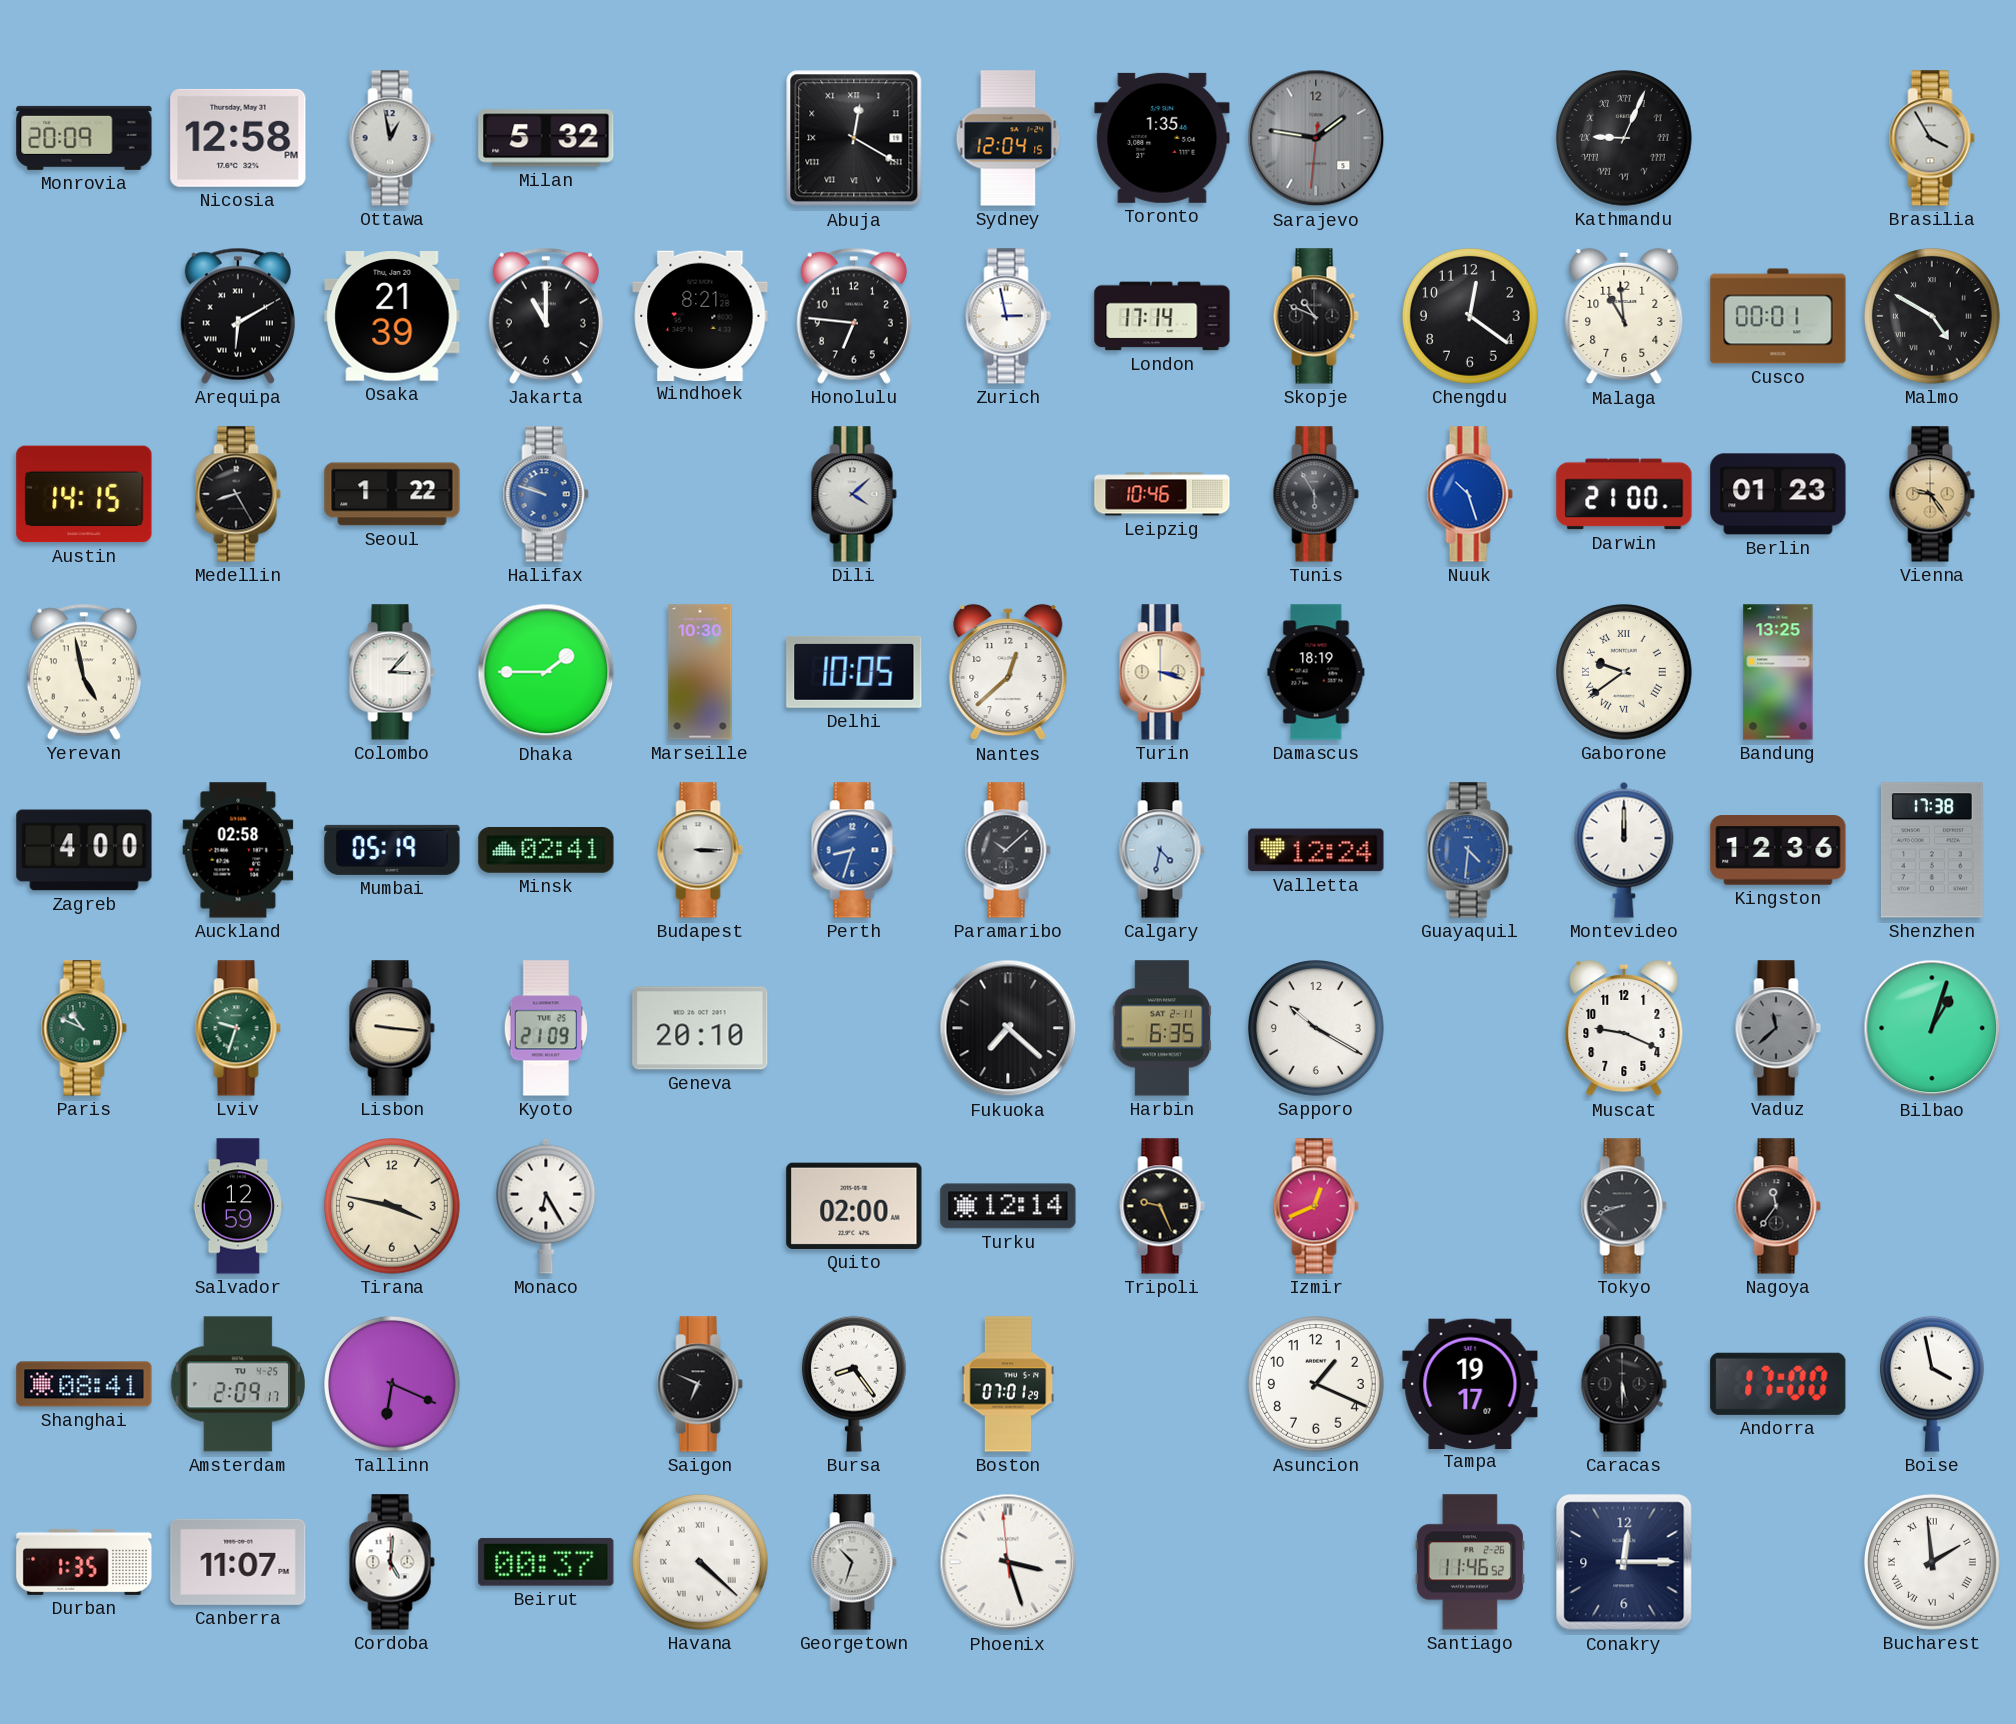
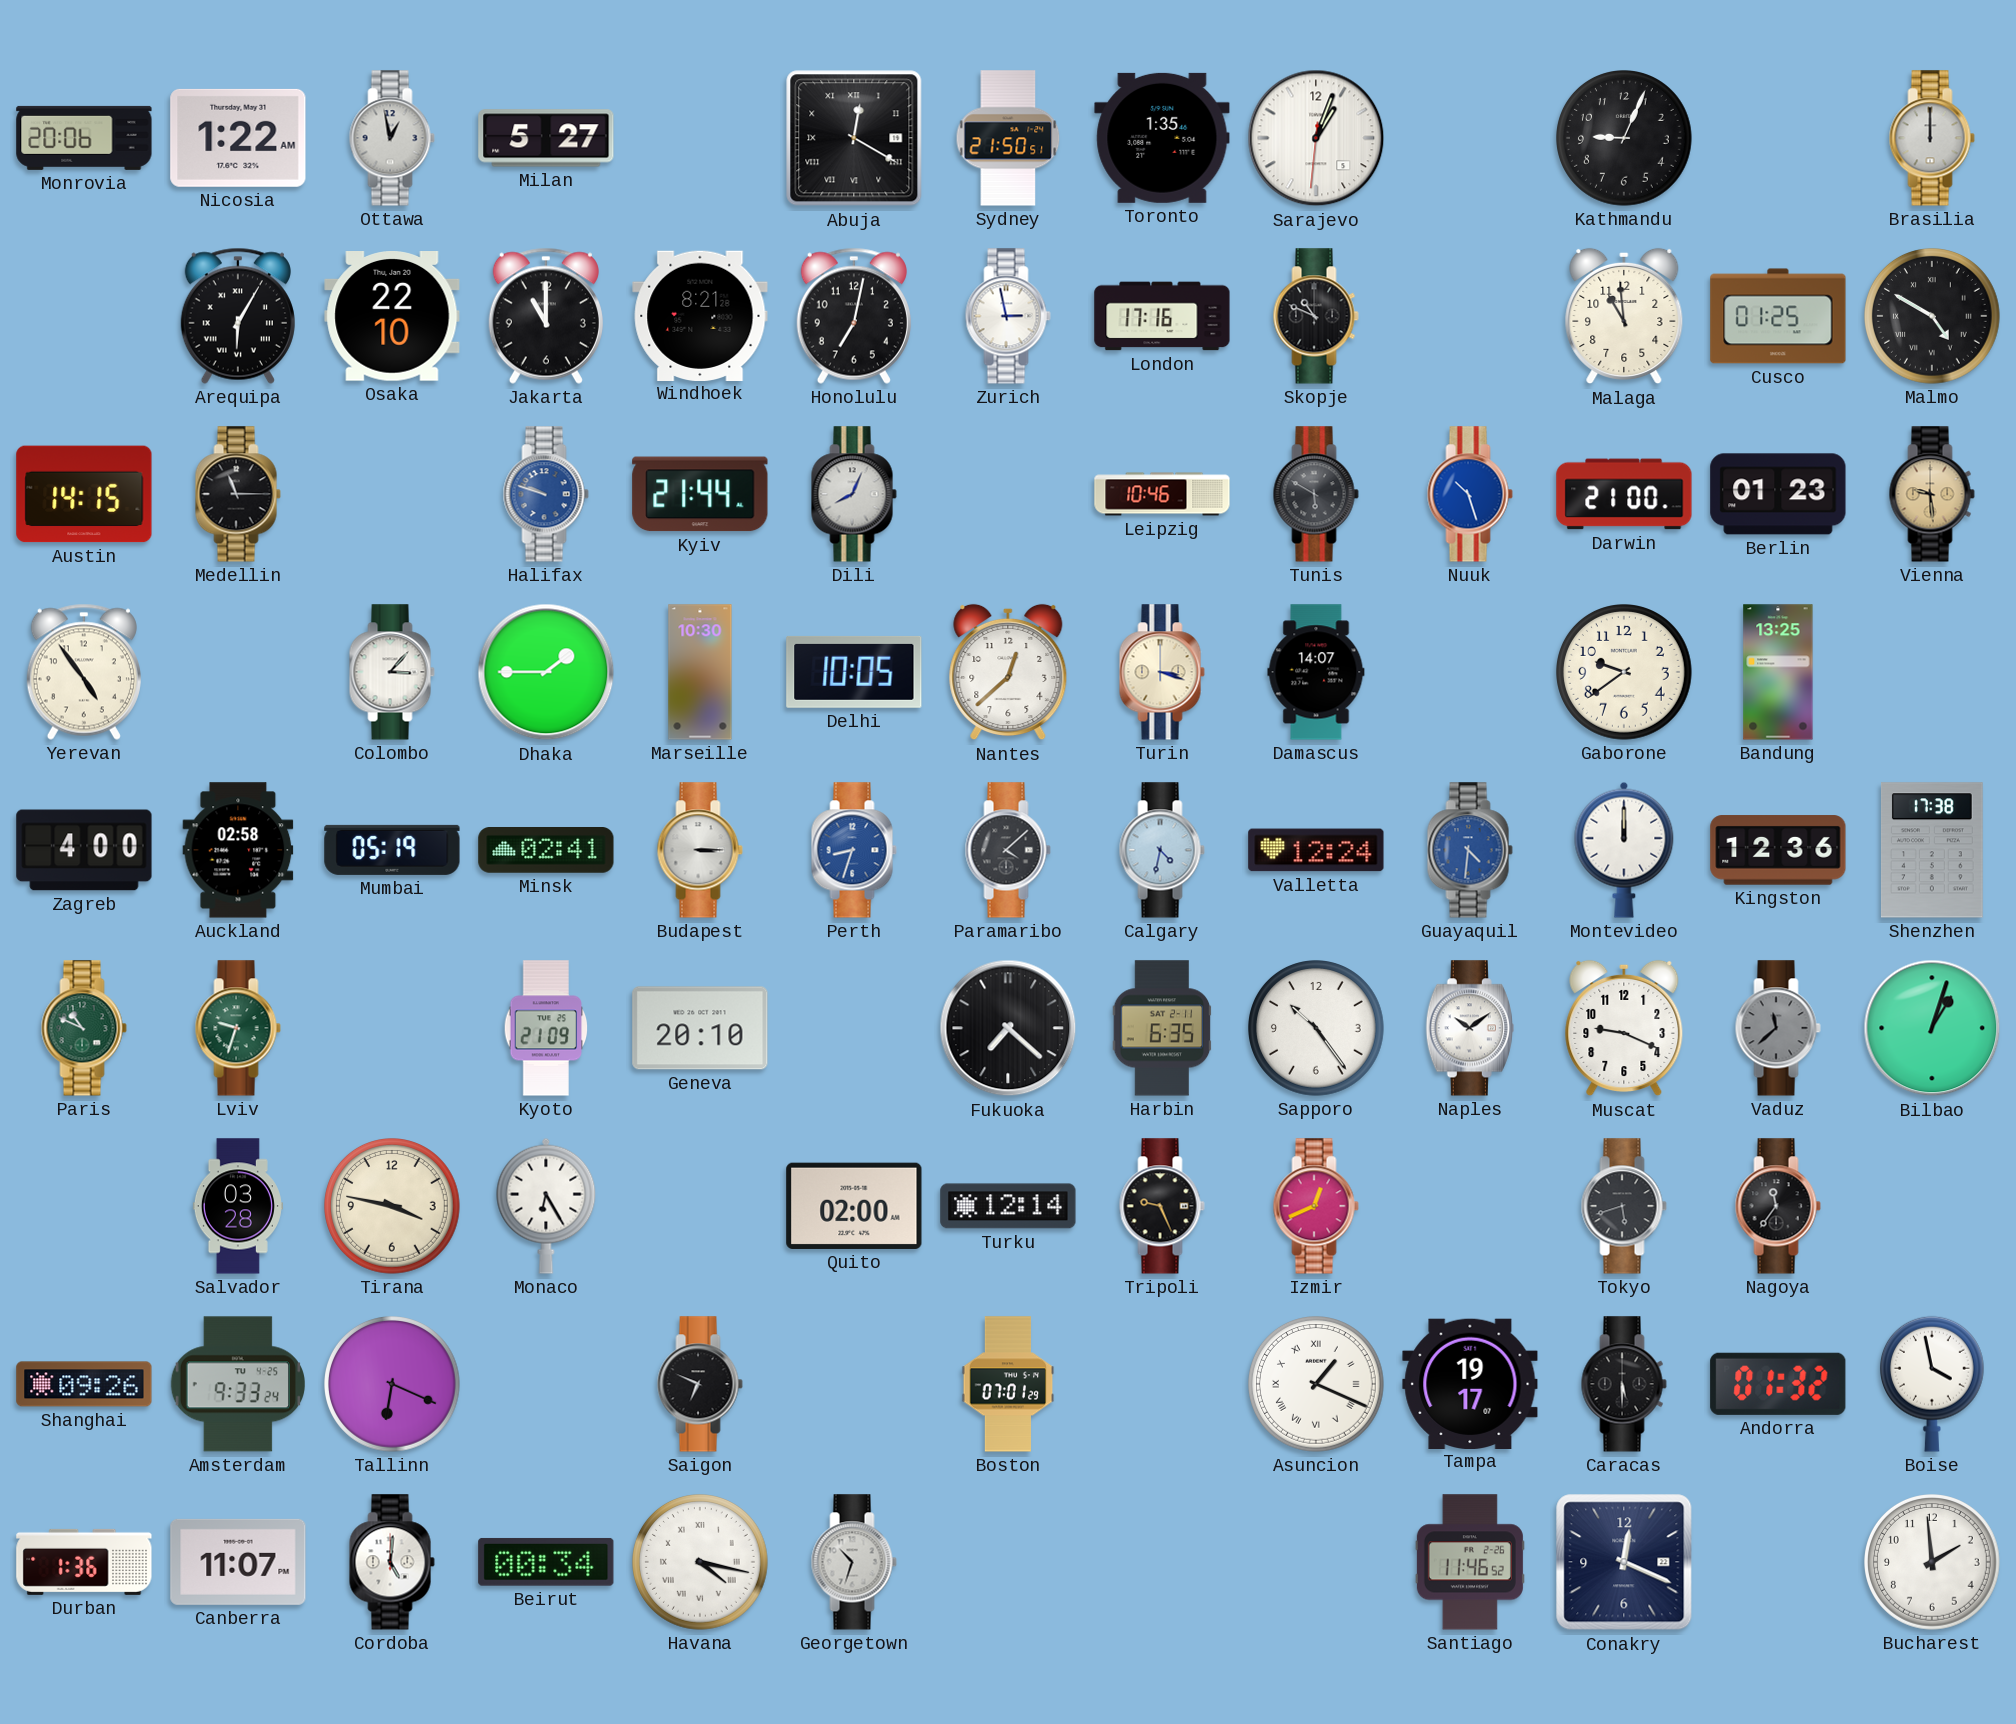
Monrovia: 20:09 -> 20:06 (84, 138)
Nicosia: 12:58 -> 1:22 (238, 138)
Milan: 5:32 -> 5:27 (546, 138)
Sydney: 12:04 -> 21:50 (1008, 138)
Sarajevo: 1:46 -> 1:03 (1316, 138)
Sarajevo dial: grey -> white (1316, 138)
Kathmandu numerals: Roman -> Arabic (1625, 139)
Brasilia: 3:55 -> 12:00 (1932, 138)
Arequipa: 6:10 -> 6:05 (238, 316)
Osaka: 21:39 -> 22:10 (392, 317)
Honolulu: 6:46 -> 7:02 (854, 316)
London: 17:14 -> 17:16 (1162, 316)
Chengdu: 12:21 -> none (1471, 317)
Cusco: 00:01 -> 01:25 (1778, 316)
Medellin: 8:25 -> 11:15 (238, 494)
Seoul: 1:22 -> none (392, 494)
Kyiv: none -> 21:44 (700, 494)
Dili: 4:08 -> 8:04 (854, 494)
Tunis: 5:55 -> 5:50 (1316, 494)
Vienna: 9:24 -> 9:29 (1932, 494)
Yerevan: 4:58 -> 4:54 (84, 672)
Damascus: 18:19 -> 14:07 (1316, 672)
Gaborone numerals: Roman -> Arabic (1625, 673)
Paramaribo: 10:08 -> 4:08 (1008, 850)
Lisbon: 9:16 -> none (392, 1028)
Sapporo: 10:20 -> 10:24 (1317, 1029)
Naples: none -> 10:09 (1470, 1028)
Salvador: 12:59 -> 03:28 (238, 1206)
Tokyo: 8:42 -> 5:42 (1624, 1206)
Shanghai: 08:41 -> 09:26 (84, 1384)
Amsterdam: 2:09 -> 9:33 (237, 1384)
Bursa: 8:24 -> none (854, 1384)
Asuncion numerals: Arabic -> Roman (1317, 1385)
Andorra: 17:00 -> 01:32 (1778, 1384)
Durban: 1:35 -> 1:36 (84, 1562)
Beirut: 00:37 -> 00:34 (546, 1562)
Havana: 4:22 -> 4:17 (701, 1563)
Phoenix: 3:26 -> none (1008, 1562)
Conakry: 12:15 -> 12:19 (1624, 1562)
Bucharest numerals: Roman -> Arabic (1933, 1563)
